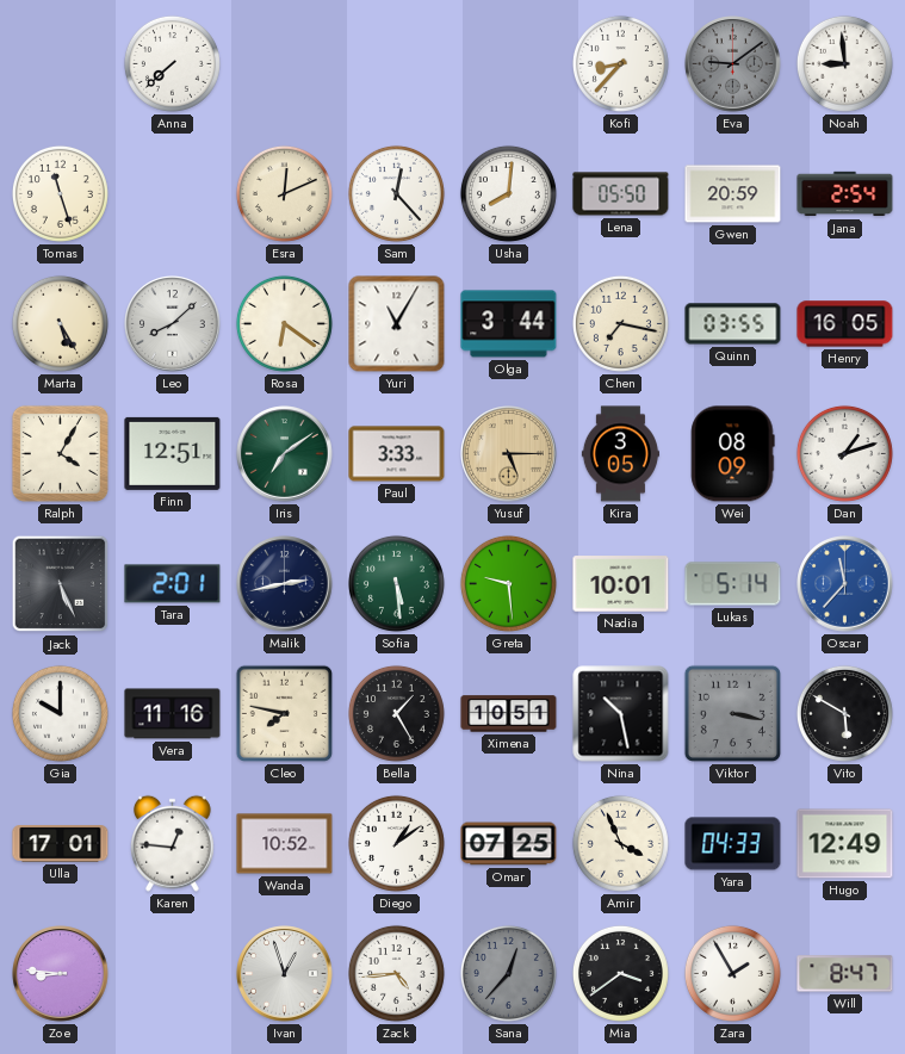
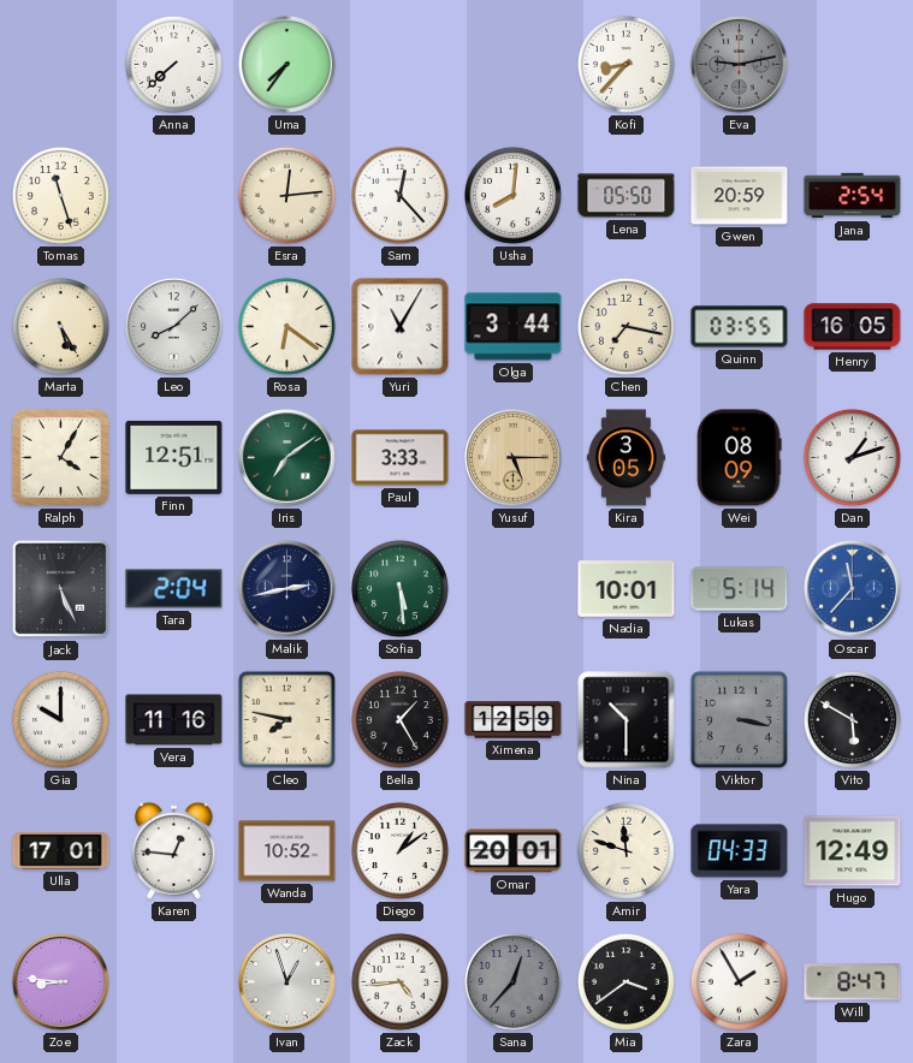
Uma: none -> 7:36 (287, 65)
Eva: 9:09 -> 9:13 (740, 65)
Noah: 8:59 -> none (844, 63)
Esra: 12:11 -> 12:14 (286, 195)
Tara: 2:01 -> 2:04 (174, 589)
Greta: 9:29 -> none (508, 583)
Ximena: 10:51 -> 12:59 (514, 720)
Nina: 10:28 -> 10:30 (627, 720)
Omar: 07:25 -> 20:01 (514, 851)
Amir: 3:56 -> 11:48 (626, 850)
